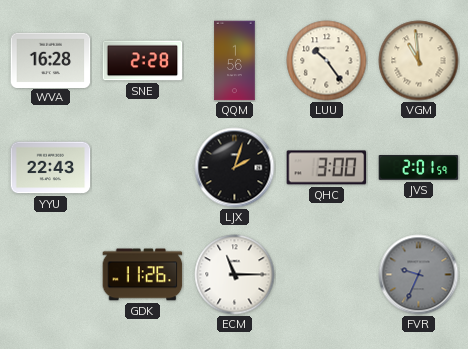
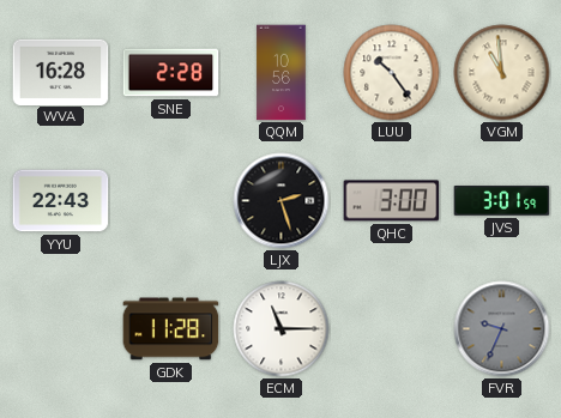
QQM: 1:56 -> 10:56 (282, 73)
LJX: 2:03 -> 2:27 (282, 201)
JVS: 2:01 -> 3:01 (502, 201)
GDK: 11:26 -> 11:28 (171, 329)
